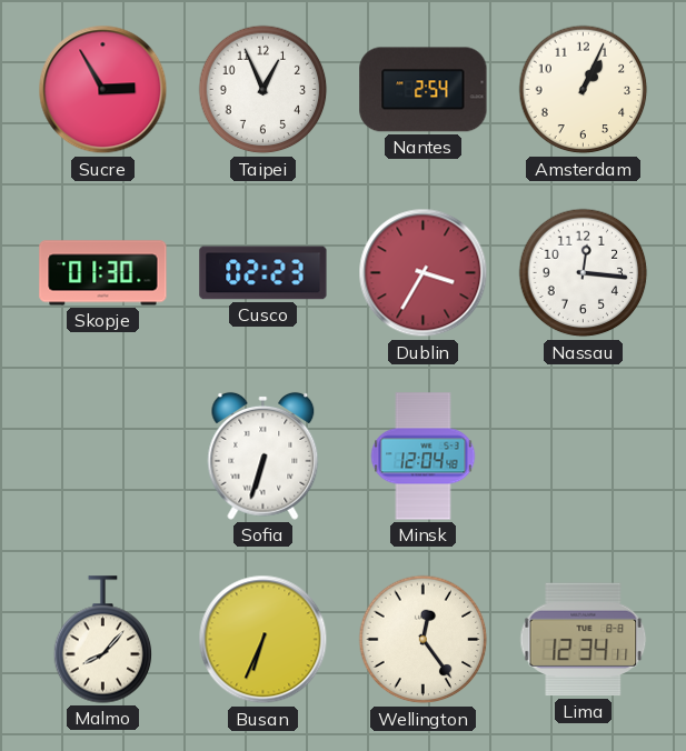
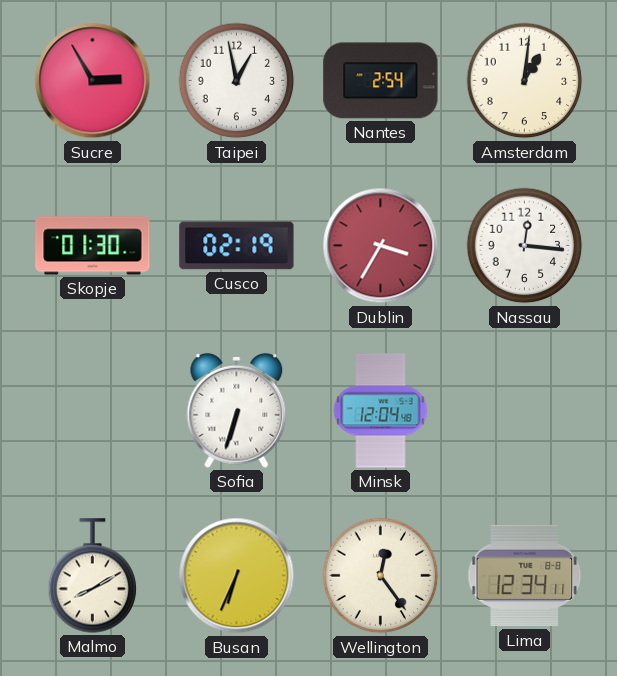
Taipei: 12:56 -> 12:58 (237, 81)
Amsterdam: 1:04 -> 1:01 (525, 81)
Cusco: 02:23 -> 02:19 (237, 246)
Malmo: 8:07 -> 8:10 (93, 576)
